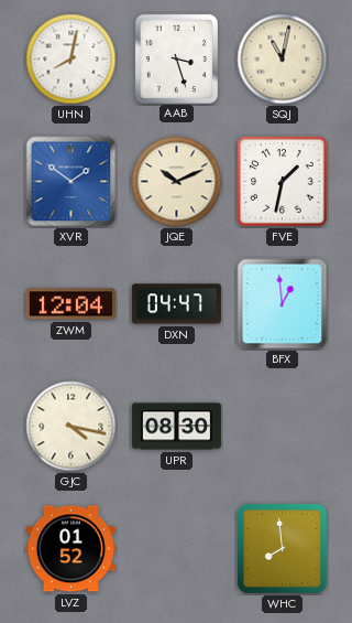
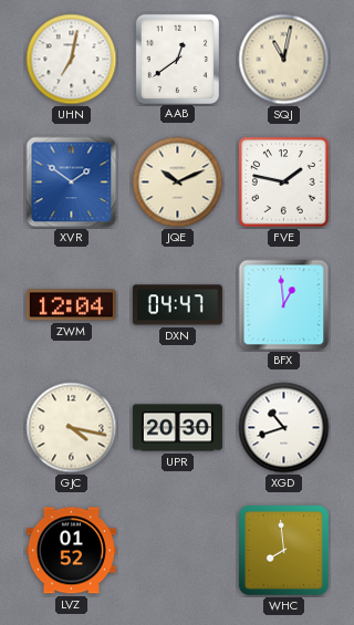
UHN: 8:02 -> 7:02 (72, 60)
AAB: 3:27 -> 12:39 (177, 59)
FVE: 1:32 -> 1:47 (284, 183)
UPR: 08:30 -> 20:30 (177, 428)
XGD: none -> 10:42 (284, 428)
